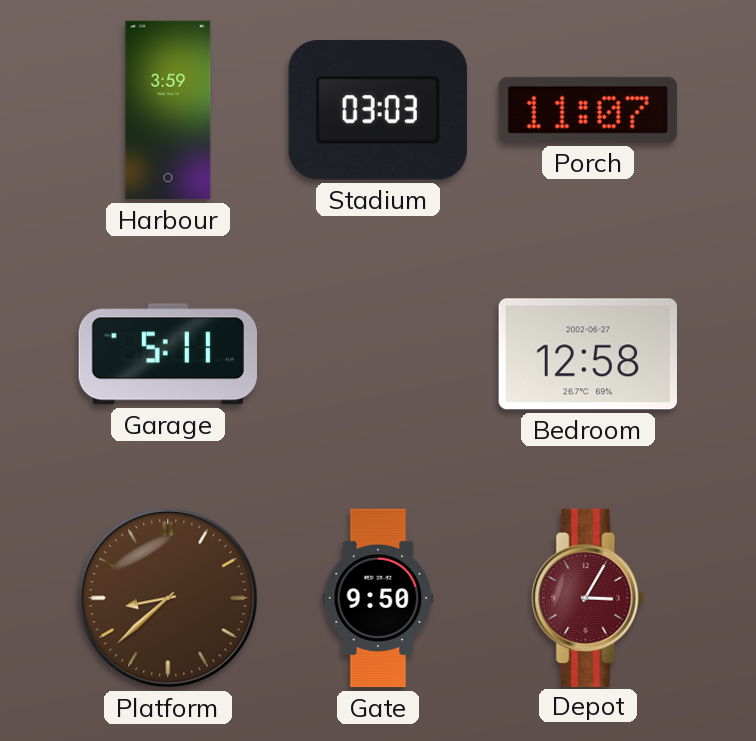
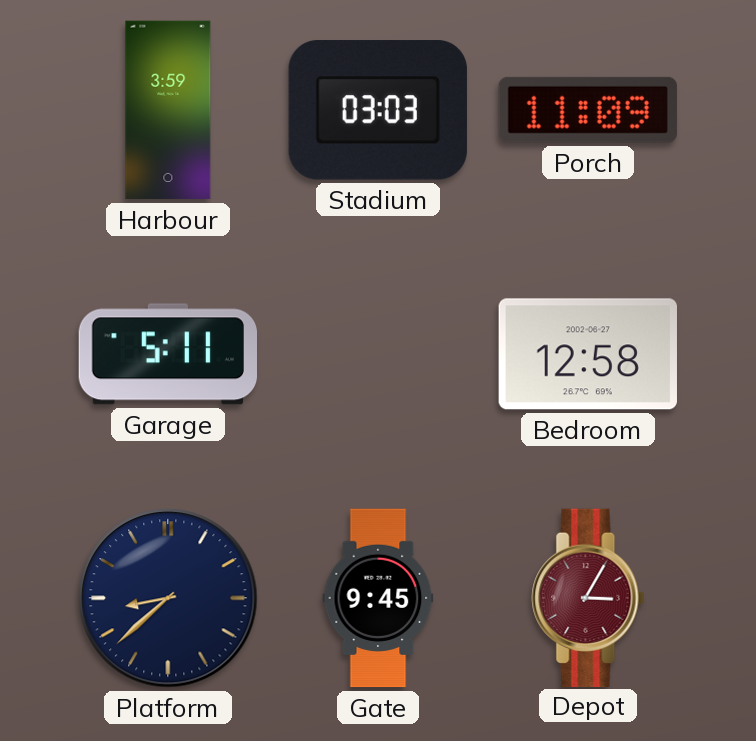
Porch: 11:07 -> 11:09 (588, 110)
Platform dial: brown -> navy (168, 598)
Gate: 9:50 -> 9:45 (378, 598)
